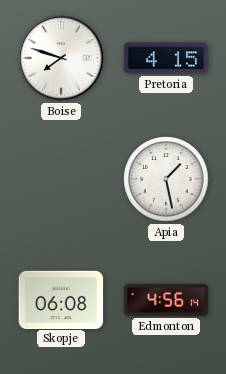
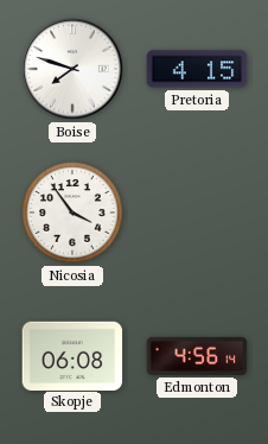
Nicosia: none -> 3:54 (72, 213)
Apia: 1:28 -> none (166, 179)
